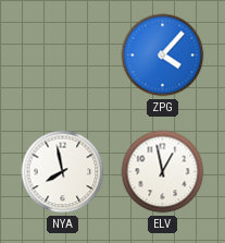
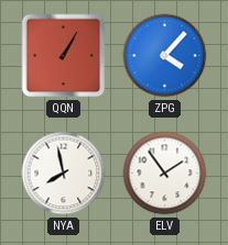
QQN: none -> 1:05 (64, 56)
ELV: 12:58 -> 1:54 (165, 174)
